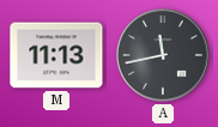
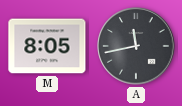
M: 11:13 -> 8:05 (47, 46)
